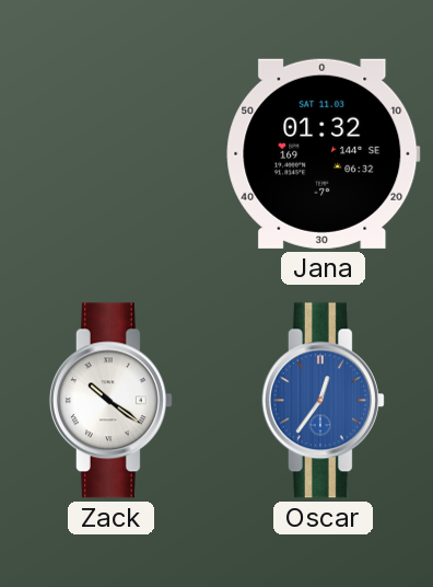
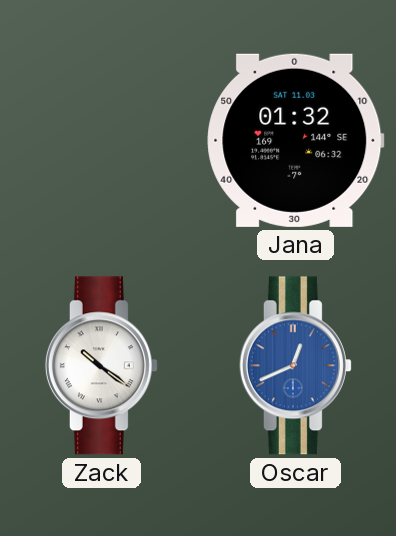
Oscar: 12:36 -> 12:41 (295, 366)
